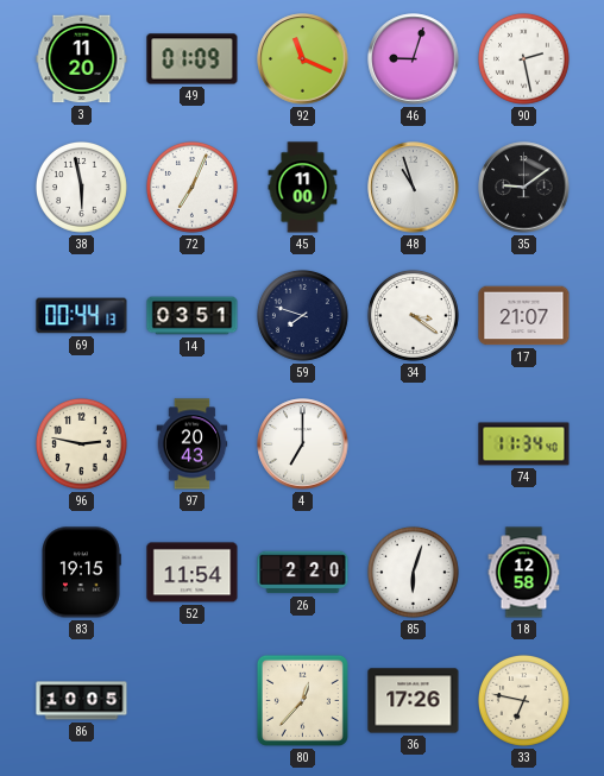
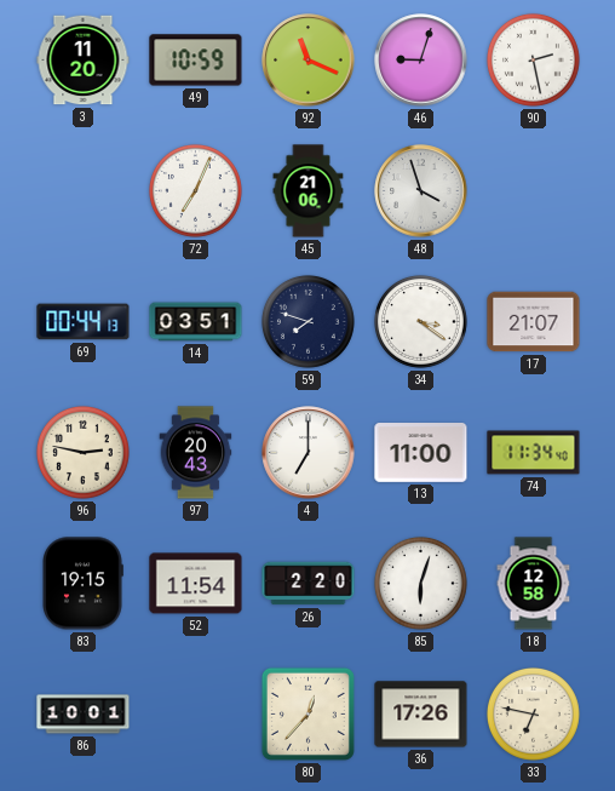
49: 01:09 -> 10:59 (196, 61)
38: 5:58 -> none (81, 187)
45: 11:00 -> 21:06 (309, 191)
48: 10:57 -> 3:57 (421, 191)
35: 9:09 -> none (524, 188)
13: none -> 11:00 (421, 453)
86: 10:05 -> 10:01 (84, 715)
